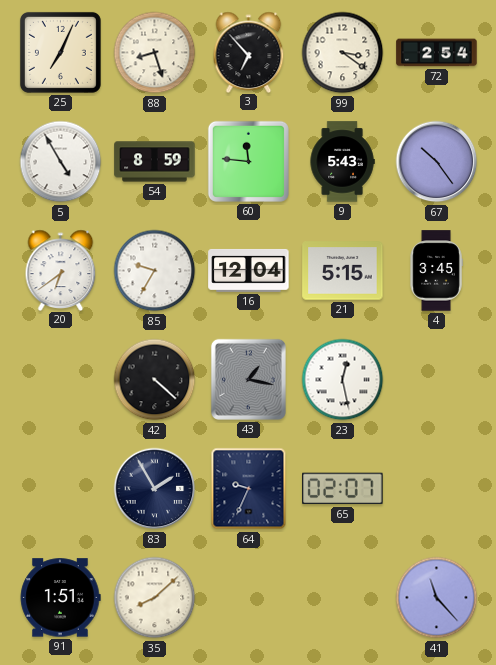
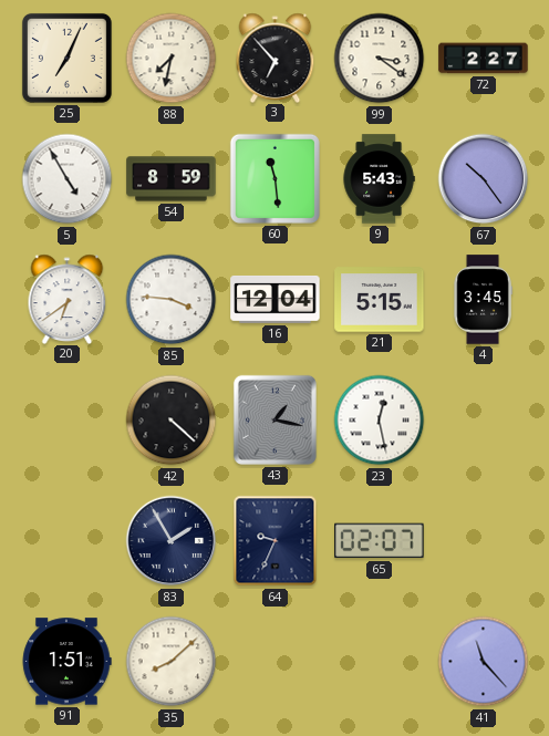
88: 8:27 -> 7:32 (172, 59)
72: 2:54 -> 2:27 (484, 59)
60: 11:46 -> 11:29 (274, 178)
85: 9:35 -> 3:46 (172, 300)
